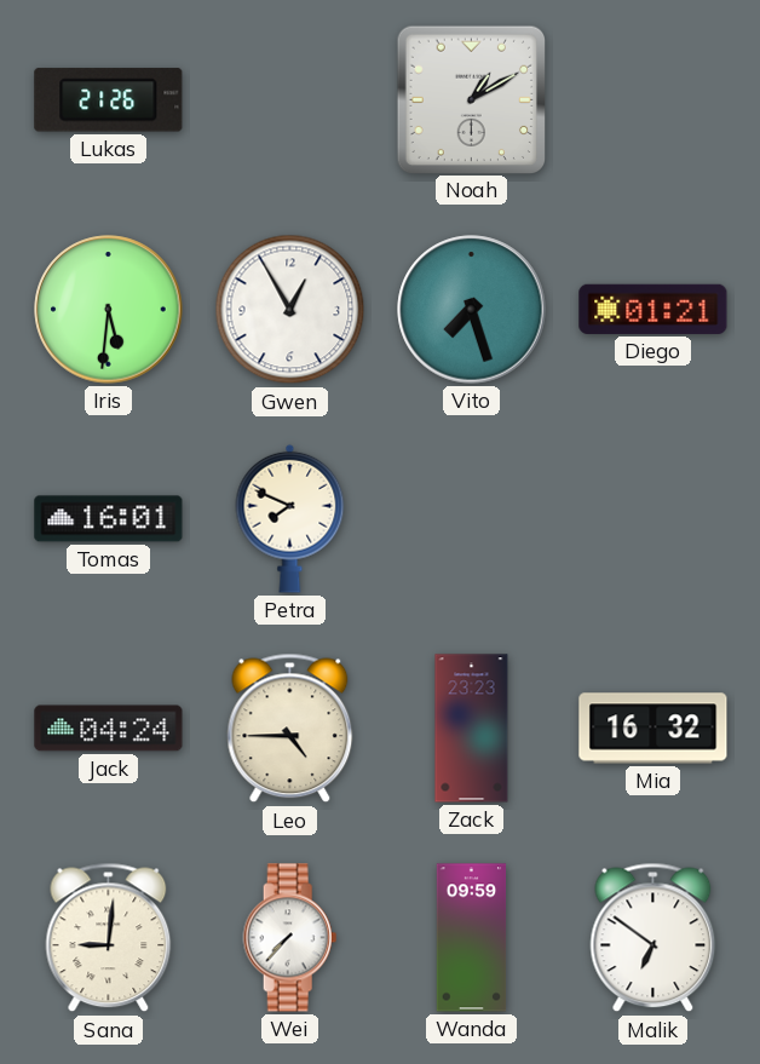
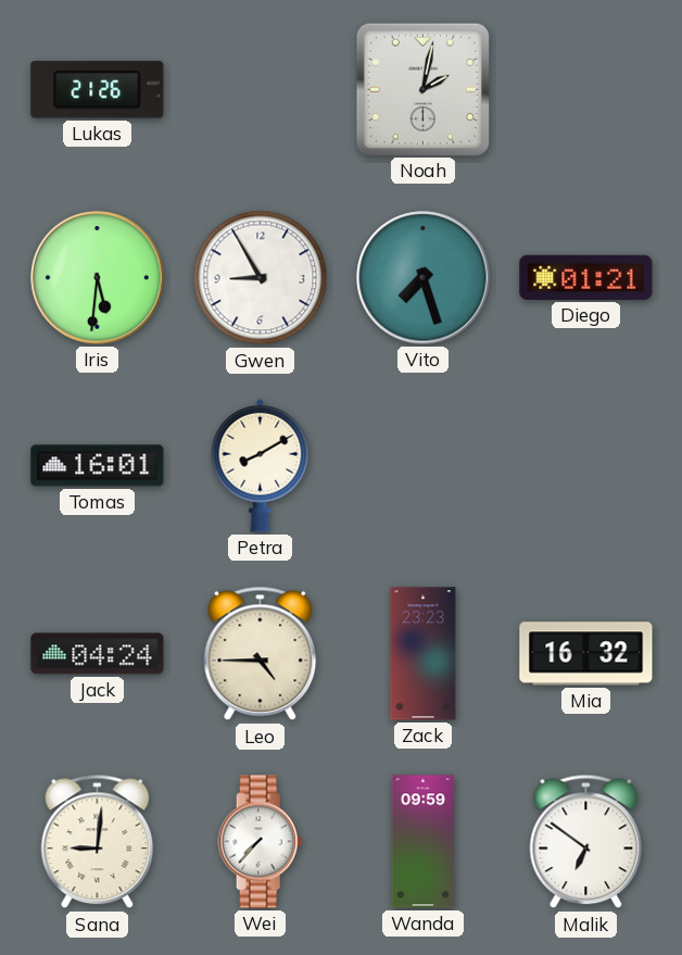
Noah: 1:10 -> 2:02 (422, 89)
Gwen: 12:55 -> 8:55 (261, 278)
Petra: 7:49 -> 8:10 (261, 465)
